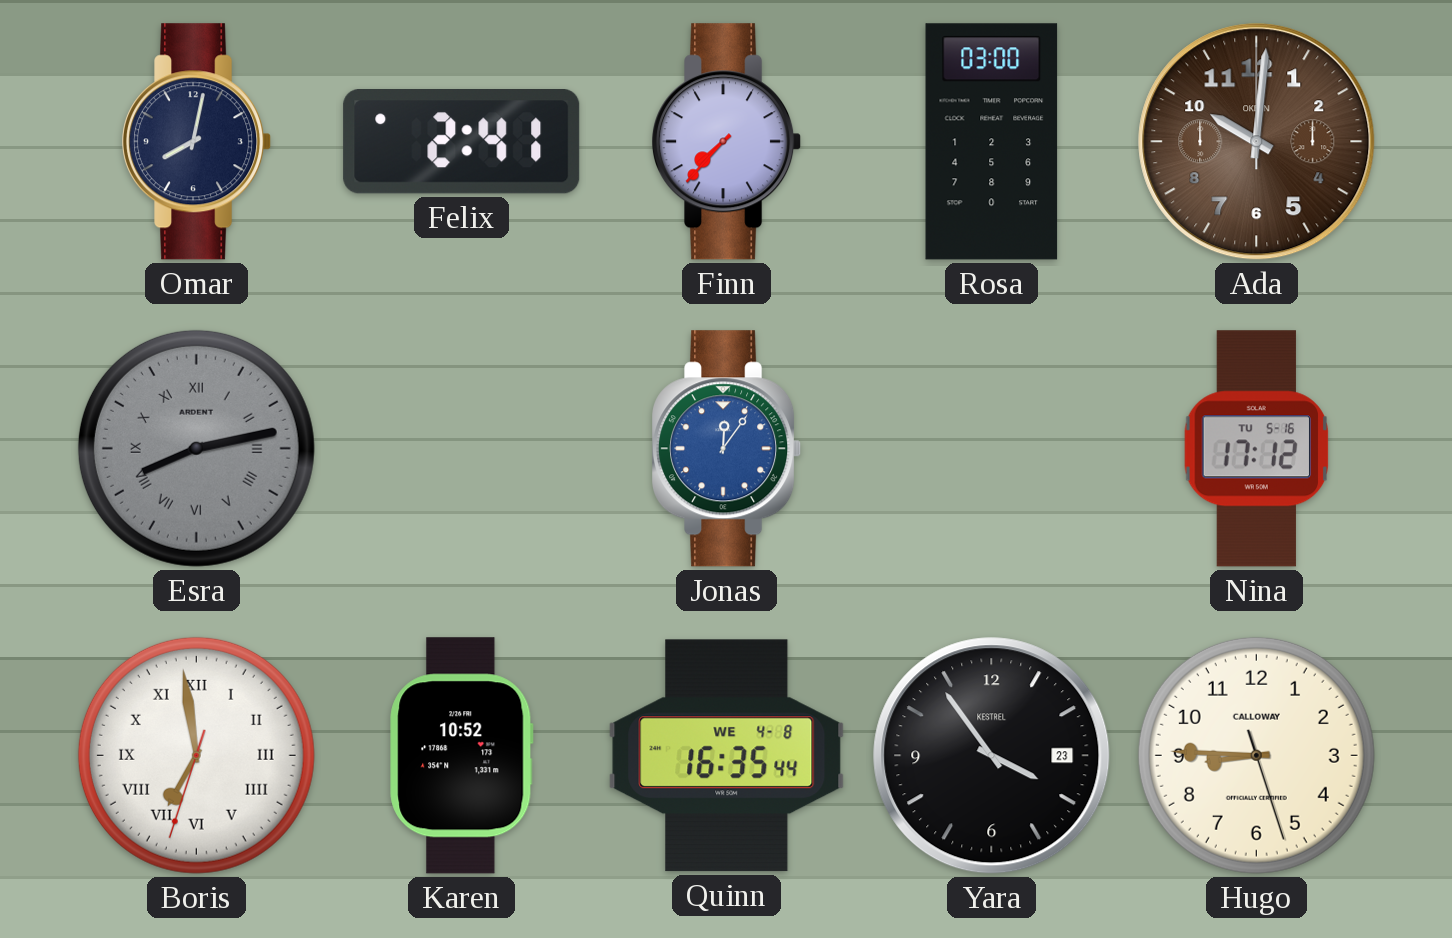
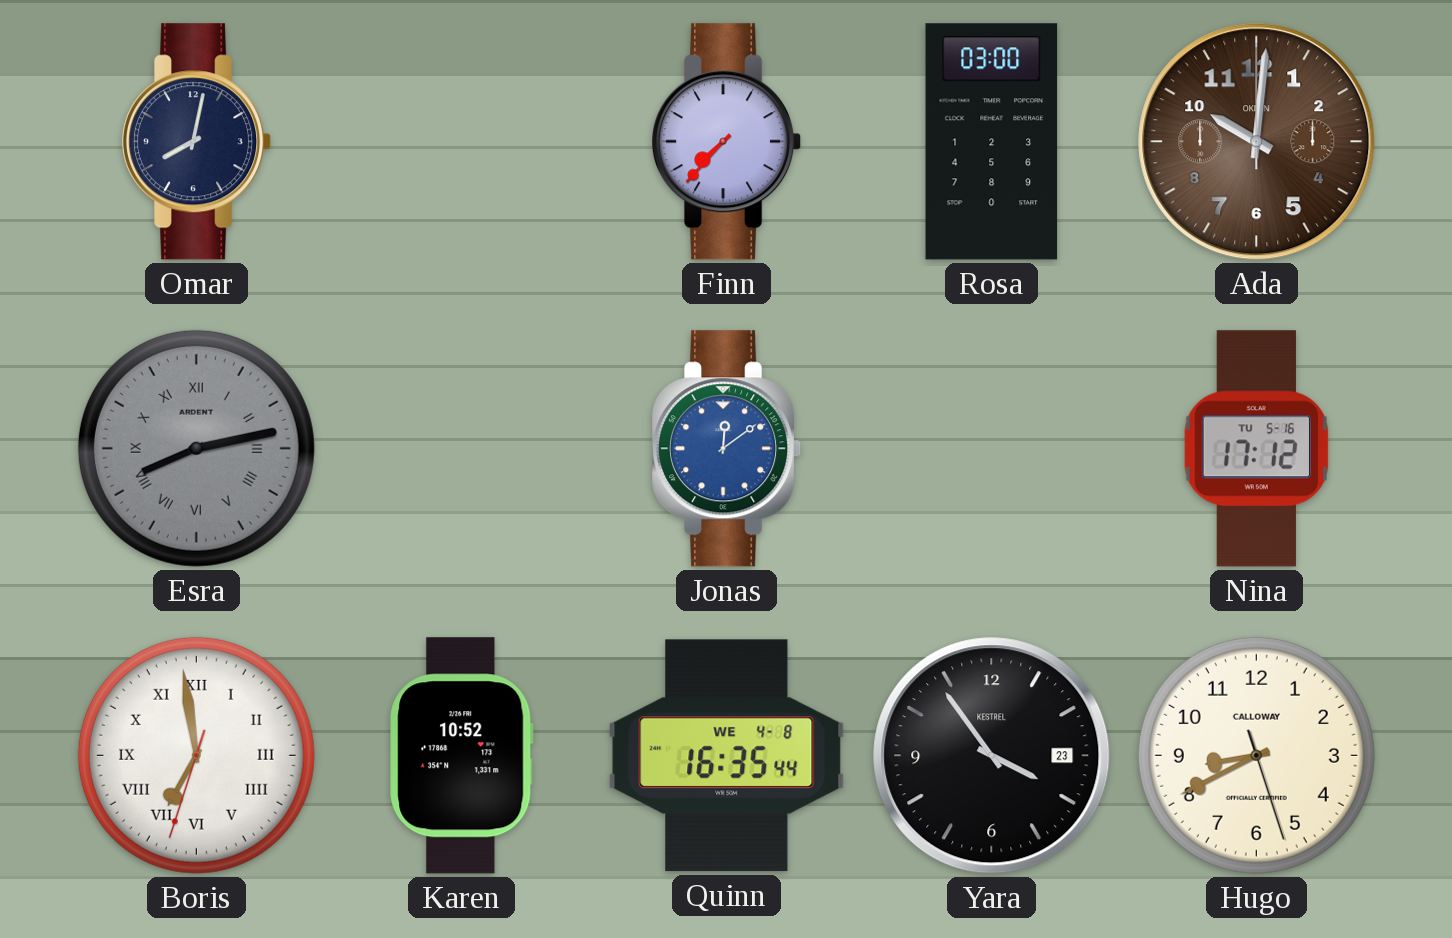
Felix: 2:41 -> none (462, 142)
Jonas: 12:06 -> 12:09 (728, 449)
Hugo: 8:45 -> 8:40 (1256, 755)
